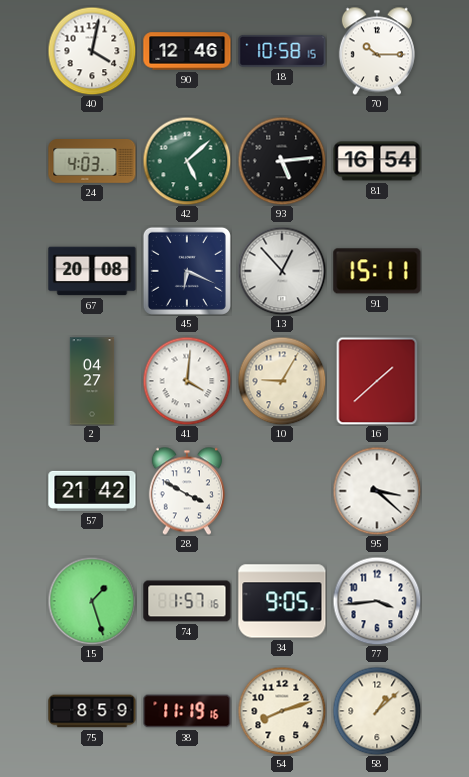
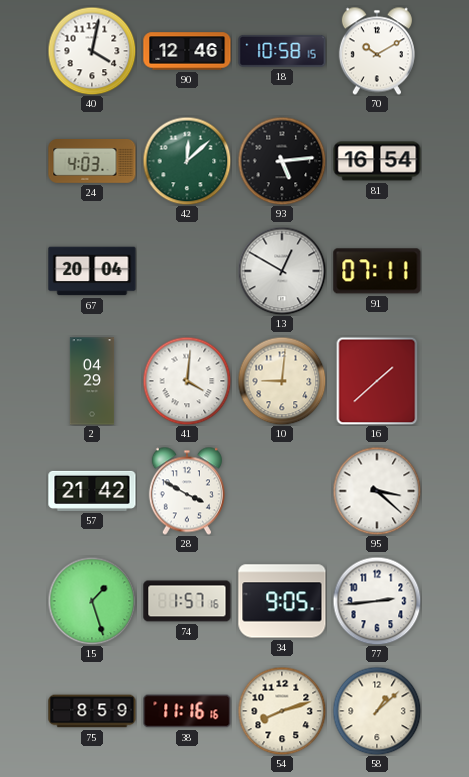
70: 10:15 -> 10:10 (377, 51)
42: 5:08 -> 12:08 (187, 161)
67: 20:08 -> 20:04 (92, 271)
45: 6:19 -> none (187, 271)
13: 12:53 -> 12:50 (282, 271)
91: 15:11 -> 07:11 (377, 271)
2: 04:27 -> 04:29 (92, 381)
10: 9:05 -> 9:01 (282, 381)
77: 3:44 -> 2:44 (377, 601)
38: 11:19 -> 11:16 (187, 711)
